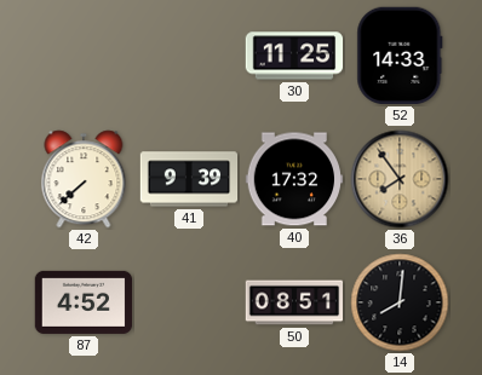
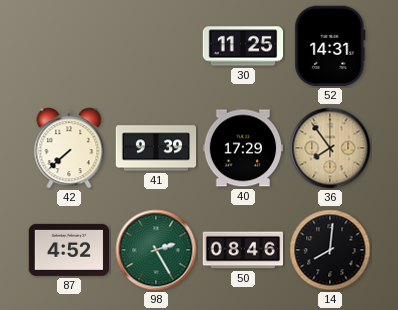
52: 14:33 -> 14:31 (330, 46)
40: 17:32 -> 17:29 (243, 148)
98: none -> 2:25 (156, 250)
50: 08:51 -> 08:46 (243, 250)
